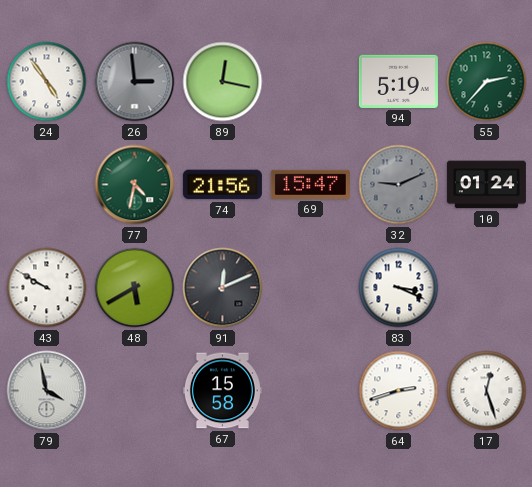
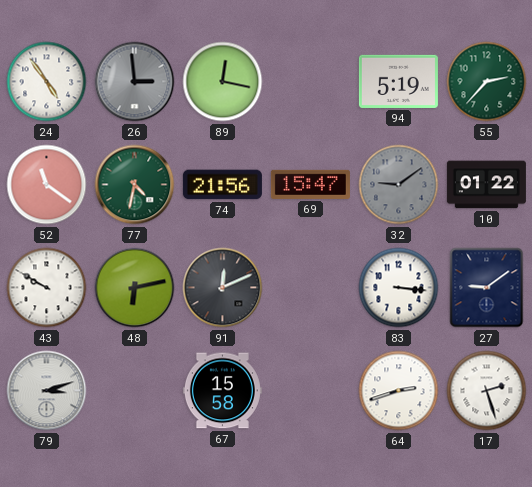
52: none -> 11:21 (47, 185)
32: 9:11 -> 9:09 (399, 185)
10: 01:24 -> 01:22 (486, 185)
48: 5:40 -> 6:13 (135, 288)
83: 3:19 -> 3:16 (399, 288)
27: none -> 9:09 (487, 288)
79: 3:58 -> 3:12 (47, 391)
17: 12:27 -> 2:27 (487, 391)
